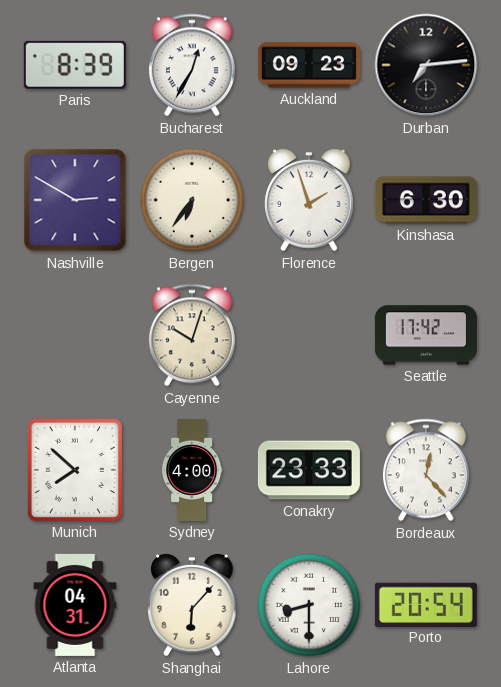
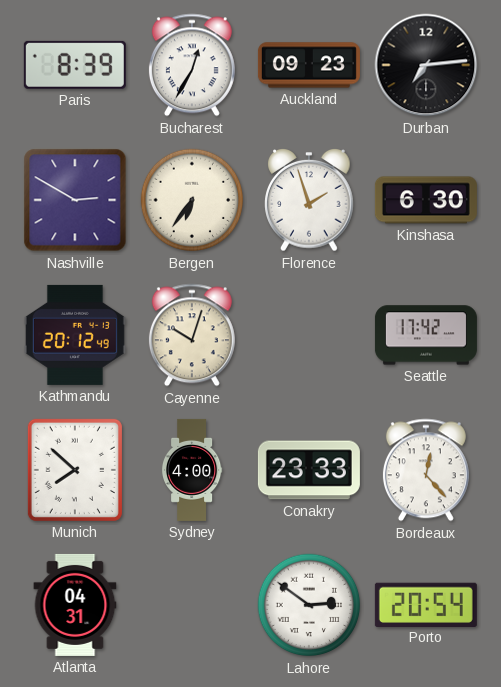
Kathmandu: none -> 20:12 (75, 335)
Shanghai: 6:07 -> none (192, 606)
Lahore: 8:30 -> 2:51 (309, 605)
